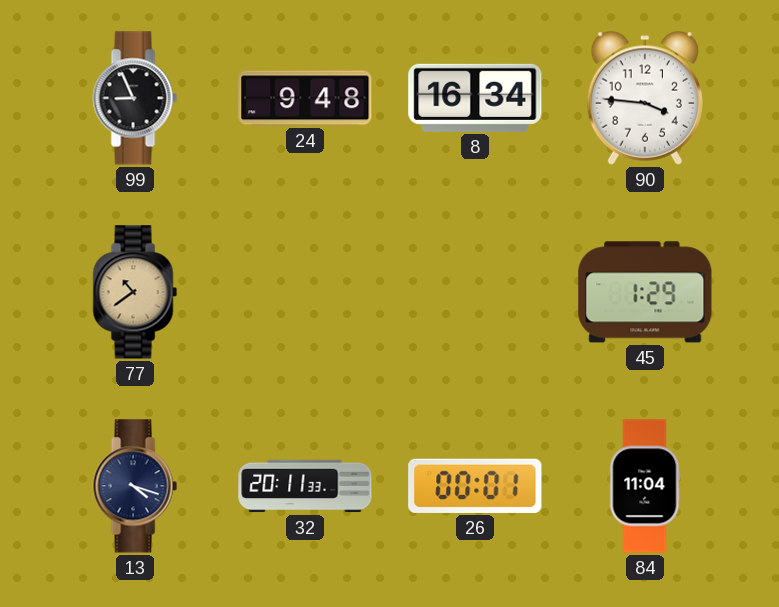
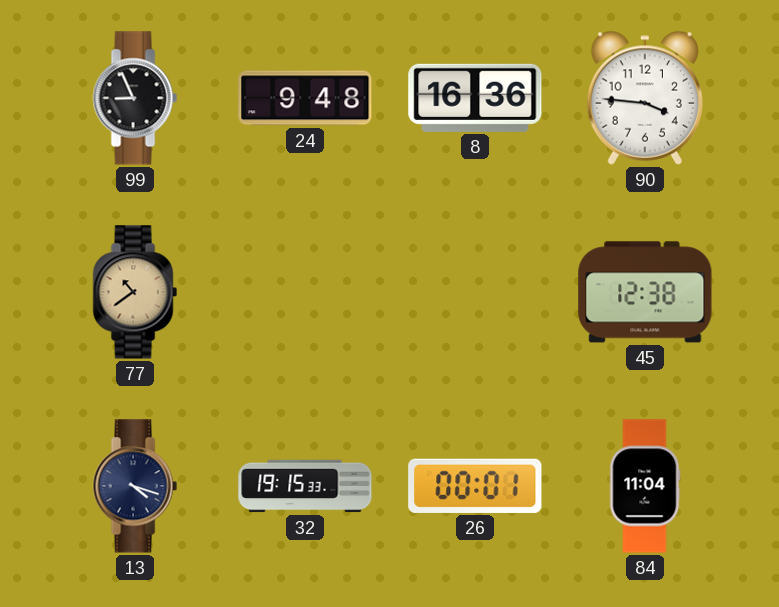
8: 16:34 -> 16:36 (475, 98)
45: 1:29 -> 12:38 (645, 292)
32: 20:11 -> 19:15 (305, 486)
